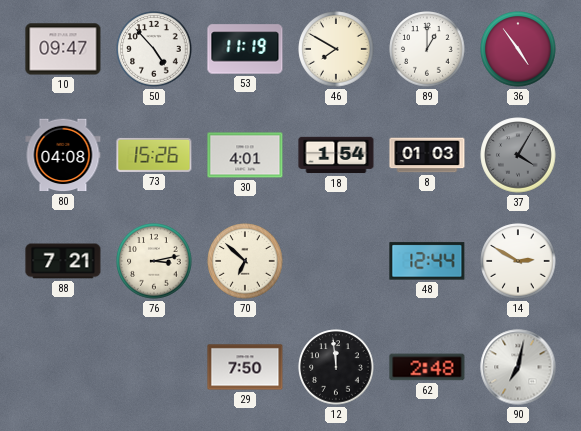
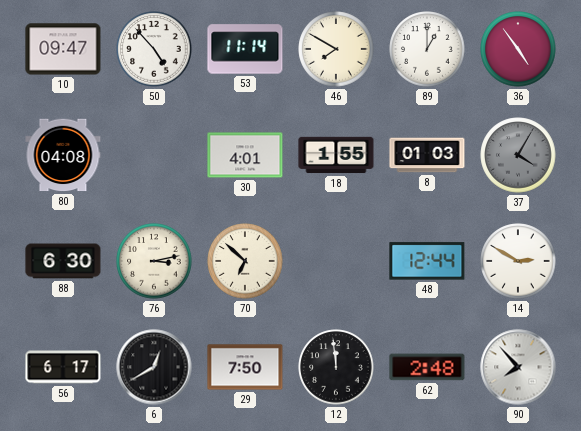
53: 11:19 -> 11:14 (245, 49)
73: 15:26 -> none (154, 155)
18: 1:54 -> 1:55 (336, 155)
88: 7:21 -> 6:30 (63, 261)
56: none -> 6:17 (63, 367)
6: none -> 12:40 (154, 367)
90: 7:02 -> 7:53 (518, 367)
